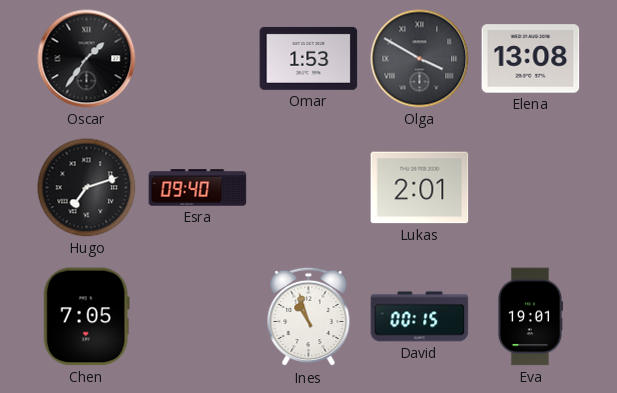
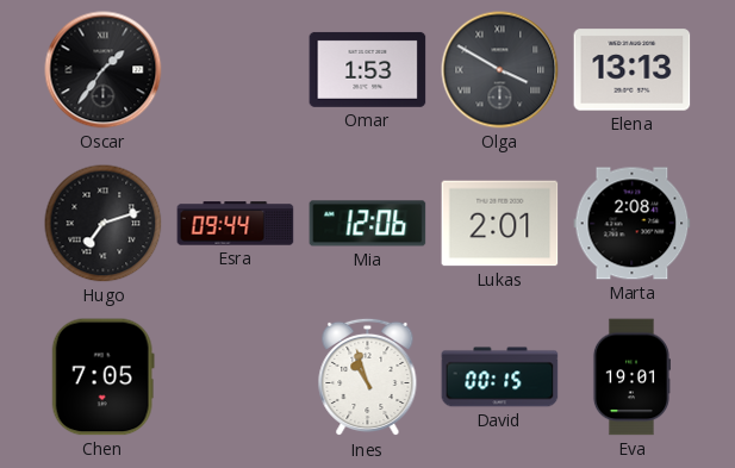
Elena: 13:08 -> 13:13 (633, 70)
Esra: 09:40 -> 09:44 (236, 224)
Mia: none -> 12:06 (368, 224)
Marta: none -> 2:08 (633, 224)
